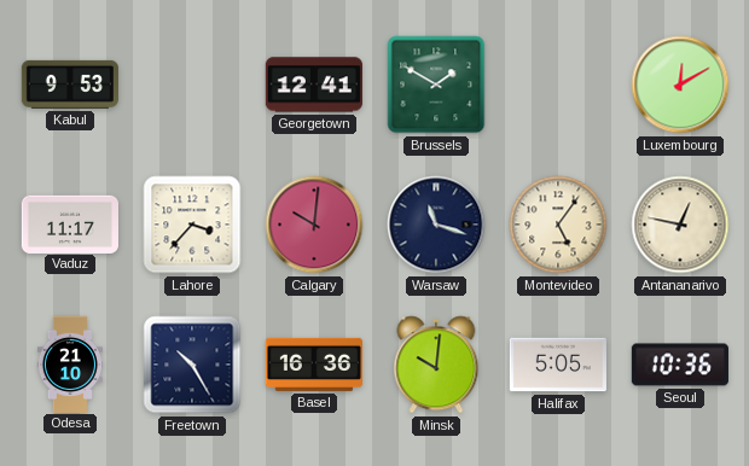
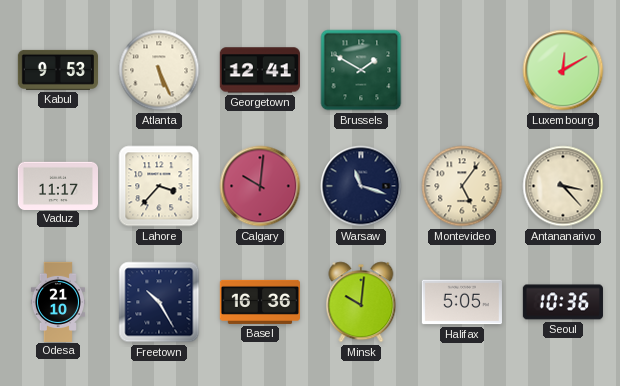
Atlanta: none -> 5:26 (159, 70)
Antananarivo: 12:47 -> 3:23 (563, 186)
